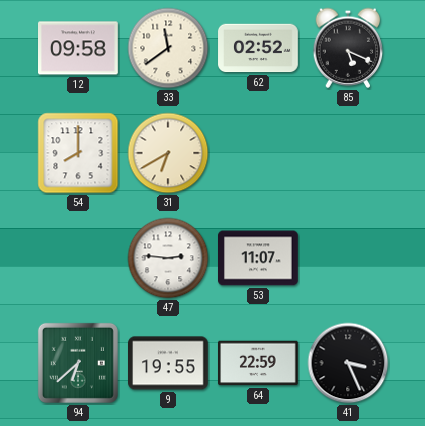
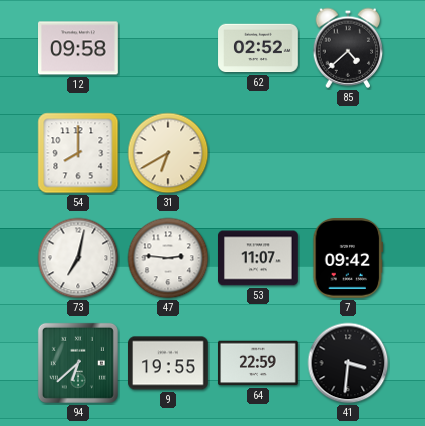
33: 11:39 -> none (168, 48)
85: 5:19 -> 4:38 (348, 48)
73: none -> 7:02 (78, 258)
7: none -> 09:42 (348, 259)
41: 3:26 -> 3:31 (348, 363)
